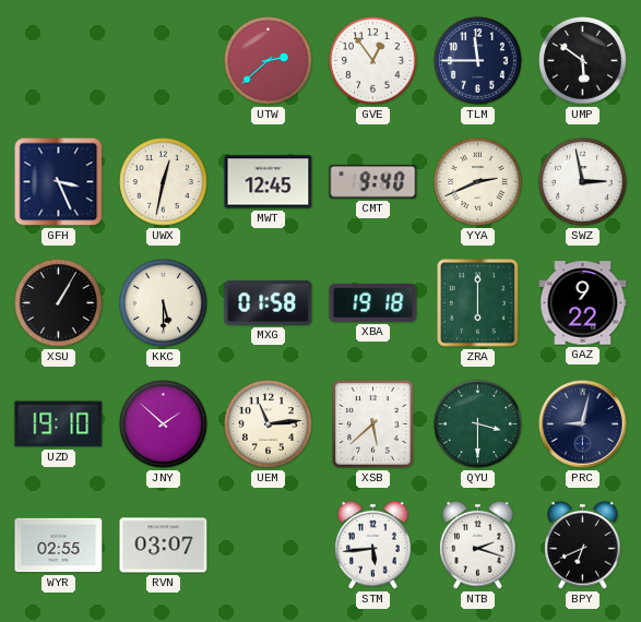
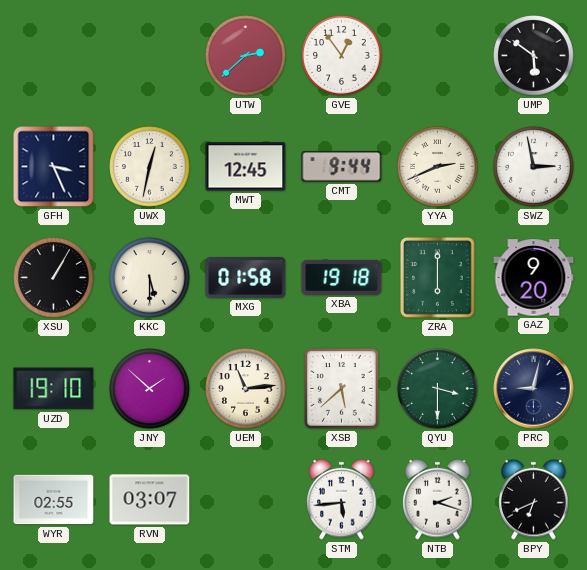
TLM: 11:45 -> none (478, 61)
CMT: 9:40 -> 9:44 (342, 167)
GAZ: 9:22 -> 9:20 (534, 278)
